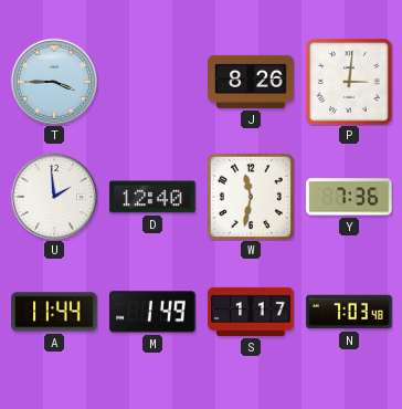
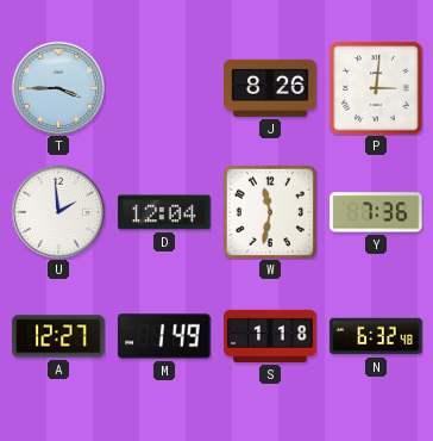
D: 12:40 -> 12:04 (164, 212)
A: 11:44 -> 12:27 (58, 336)
S: 1:17 -> 1:18 (270, 336)
N: 7:03 -> 6:32 (376, 336)
